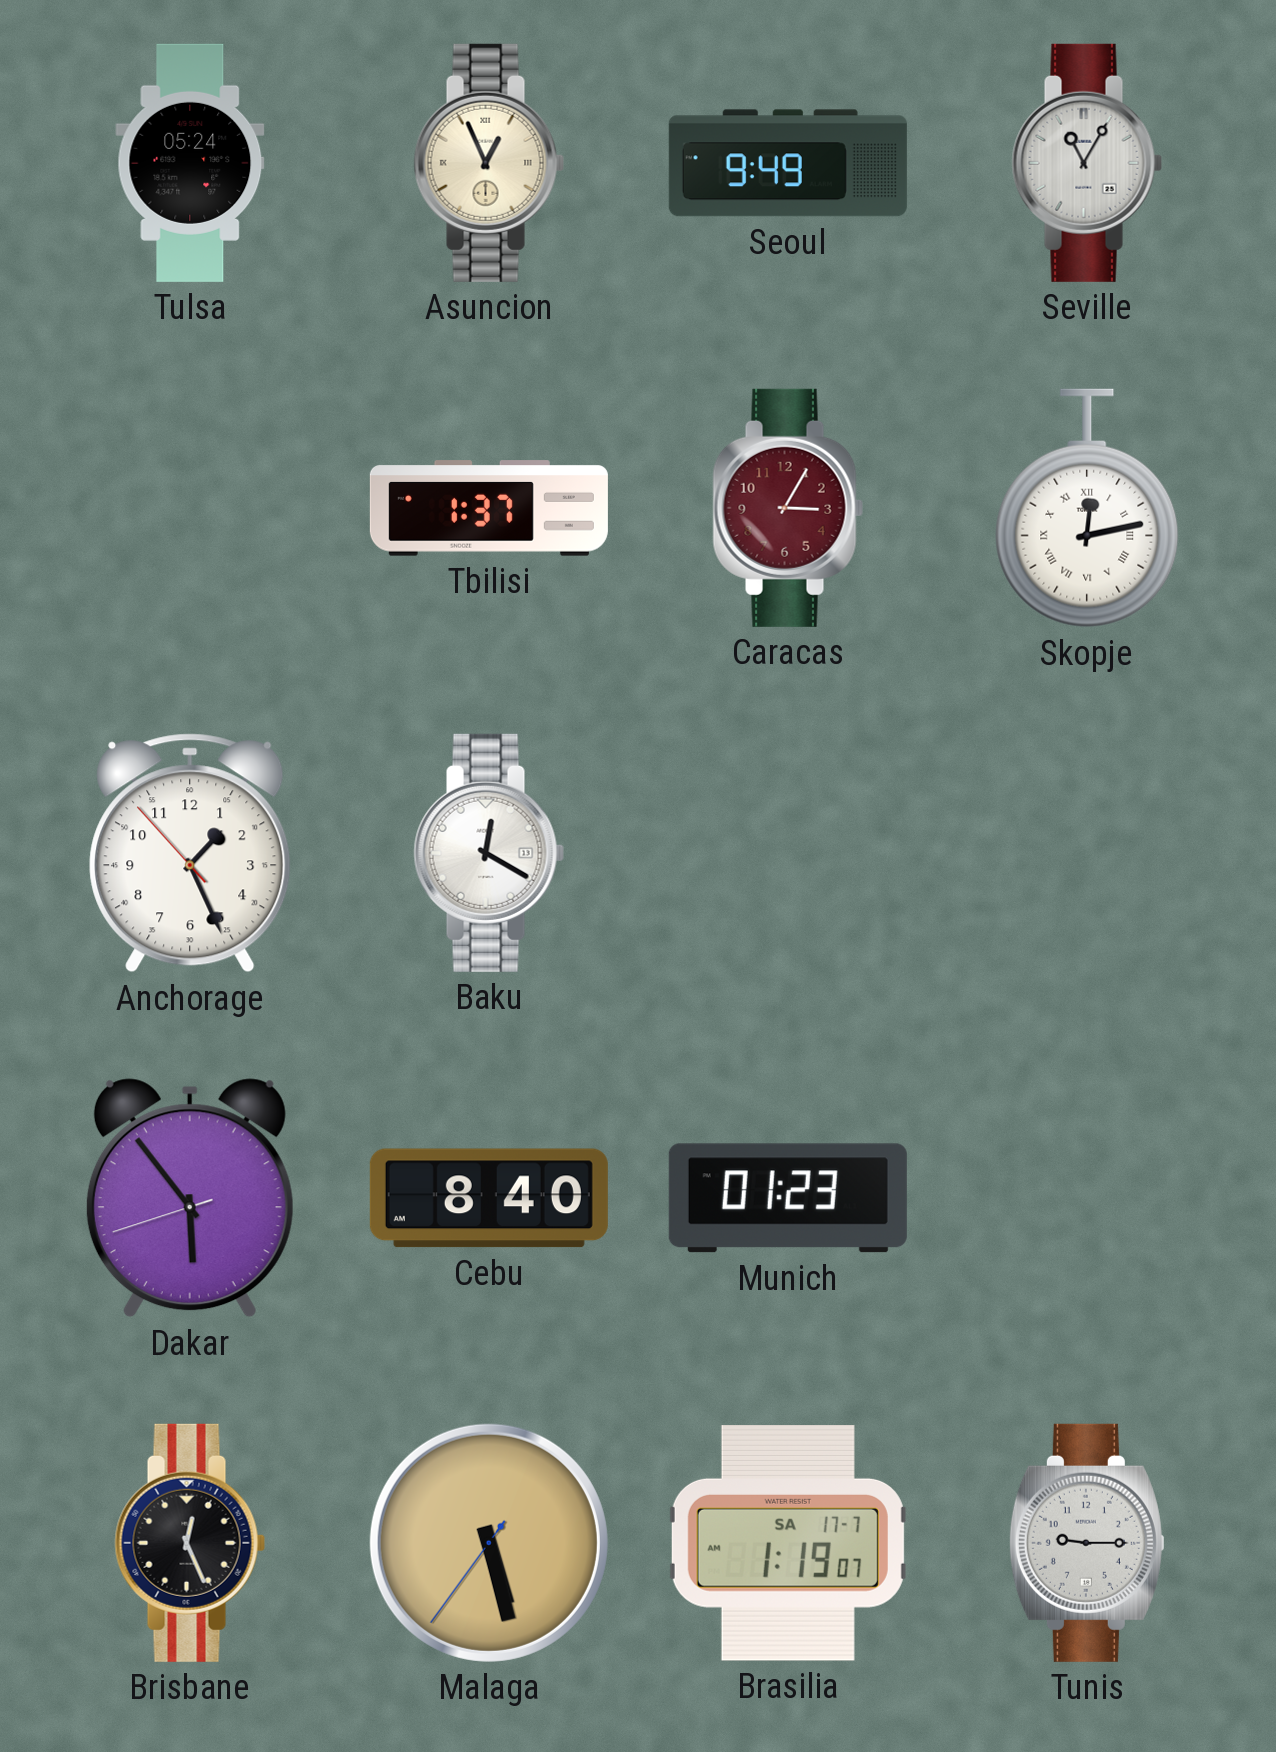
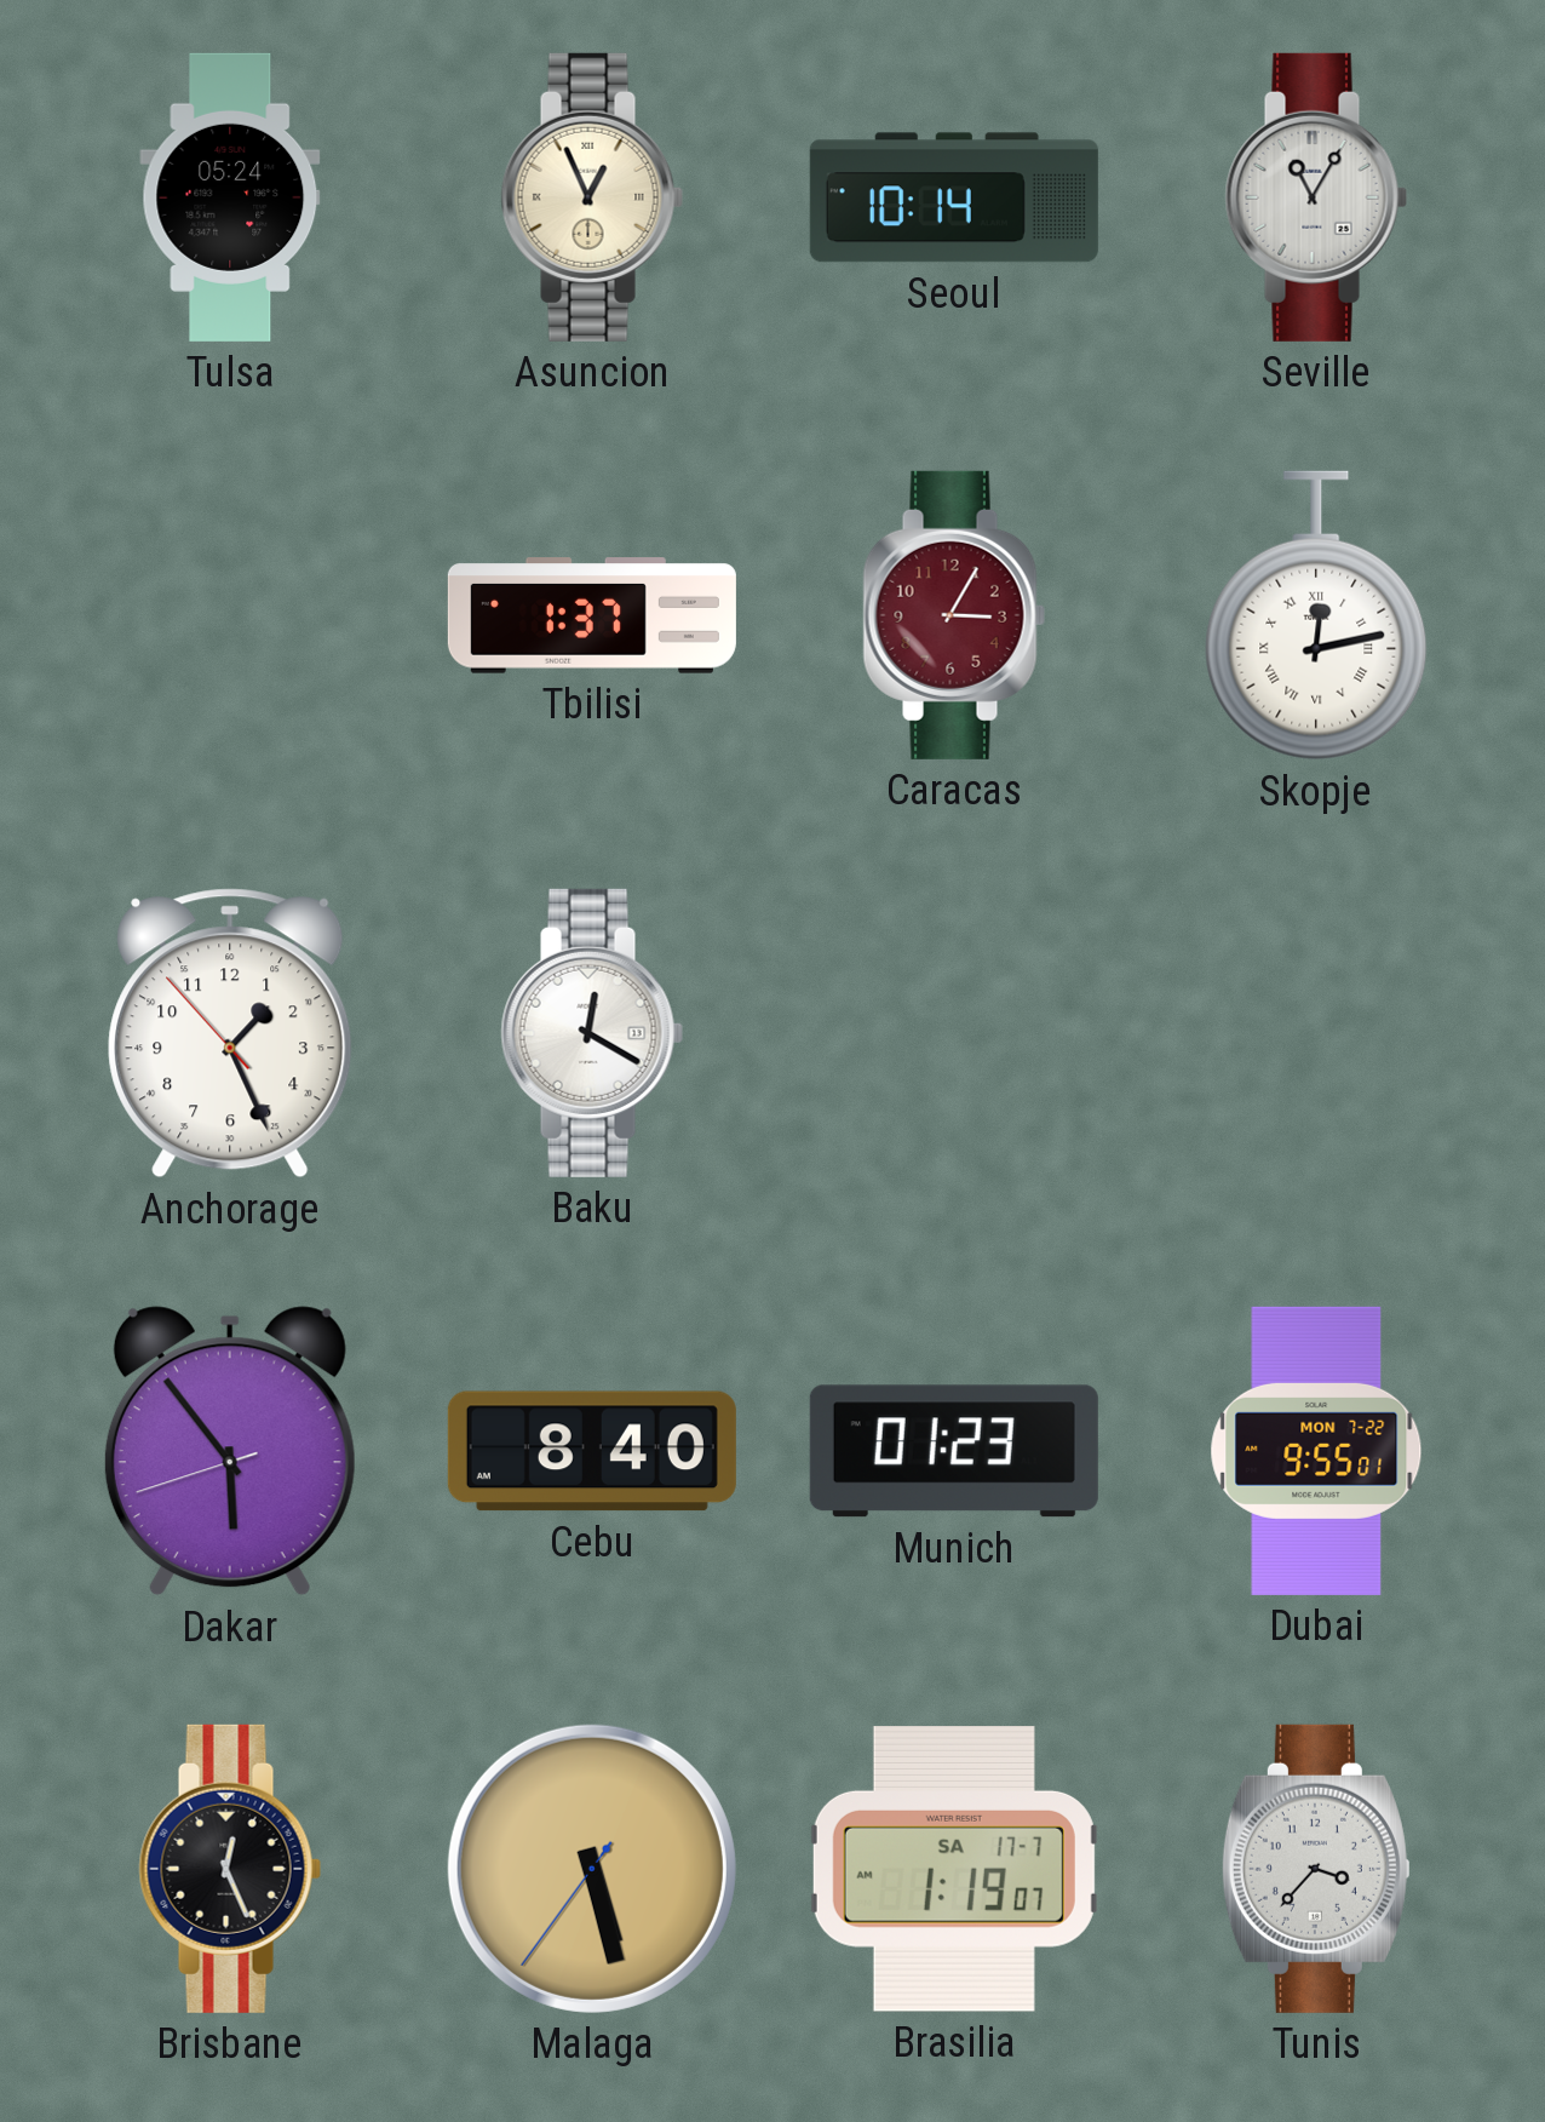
Seoul: 9:49 -> 10:14 (954, 197)
Dubai: none -> 9:55 (1316, 1451)
Tunis: 9:15 -> 3:37 (1316, 1869)
